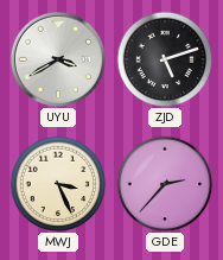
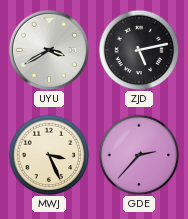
ZJD: 5:12 -> 5:13 (139, 50)
